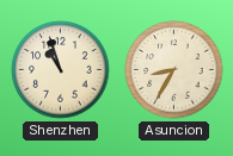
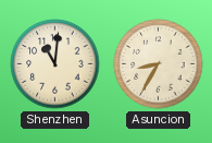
Shenzhen: 10:57 -> 11:01 (55, 64)
